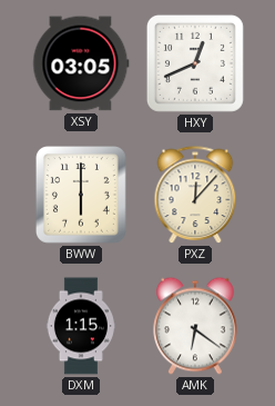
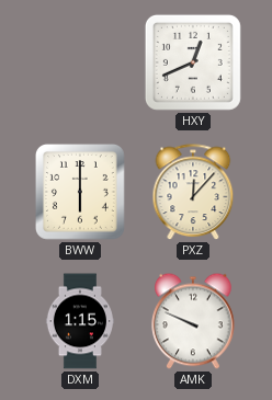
XSY: 03:05 -> none (81, 63)
AMK: 6:21 -> 9:49 (193, 321)
